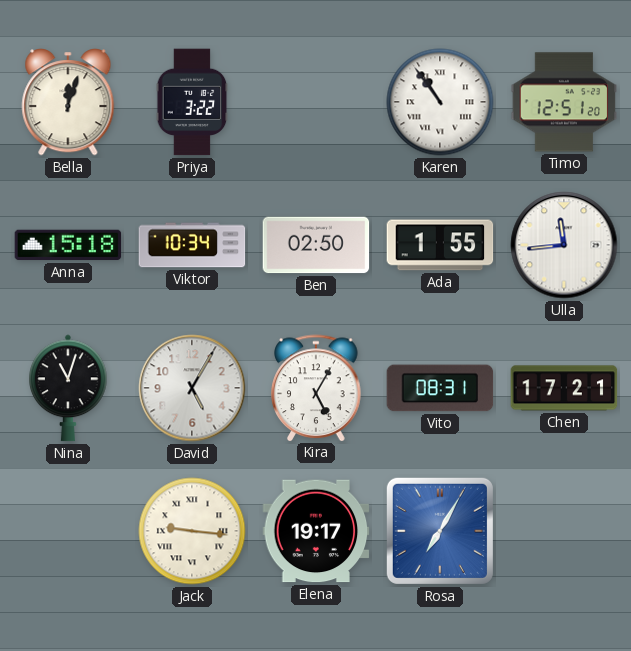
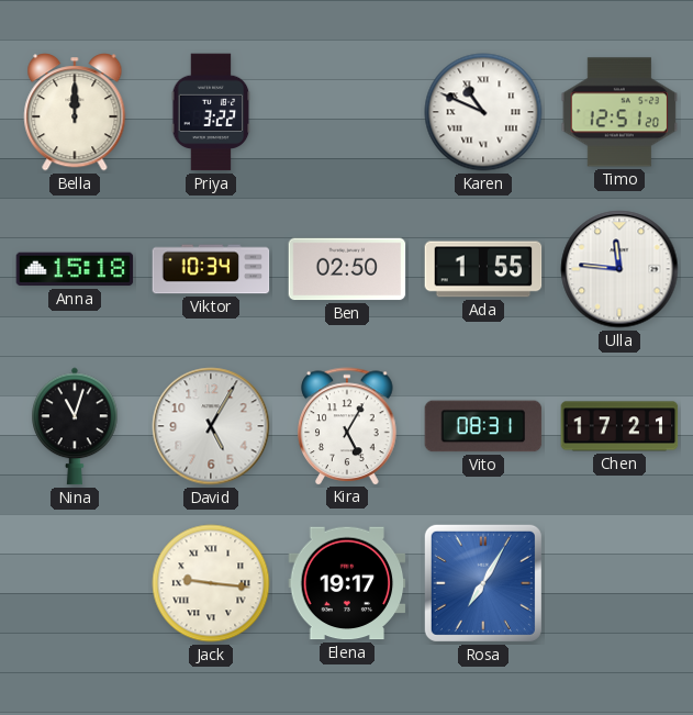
Bella: 12:03 -> 12:00 (75, 112)
Karen: 10:54 -> 10:49 (483, 112)
Ulla: 11:44 -> 11:46 (619, 269)
